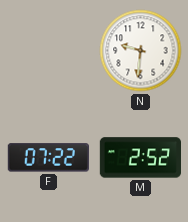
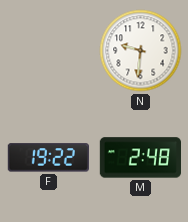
F: 07:22 -> 19:22 (48, 158)
M: 2:52 -> 2:48 (140, 158)
